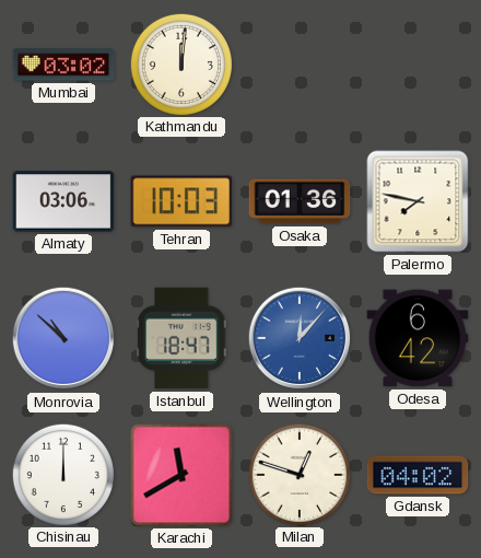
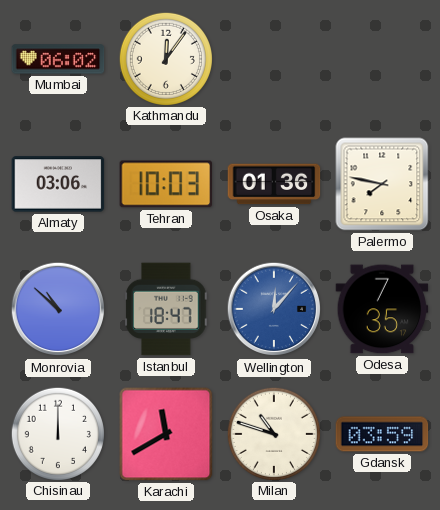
Mumbai: 03:02 -> 06:02 (58, 59)
Kathmandu: 12:01 -> 12:06 (165, 58)
Odesa: 6:42 -> 7:35 (382, 309)
Milan: 12:48 -> 10:48 (273, 433)
Gdansk: 04:02 -> 03:59 (382, 434)
